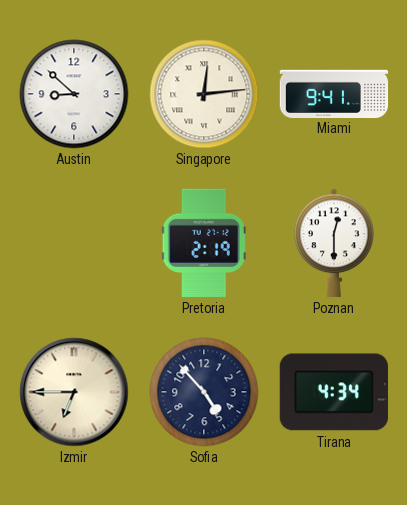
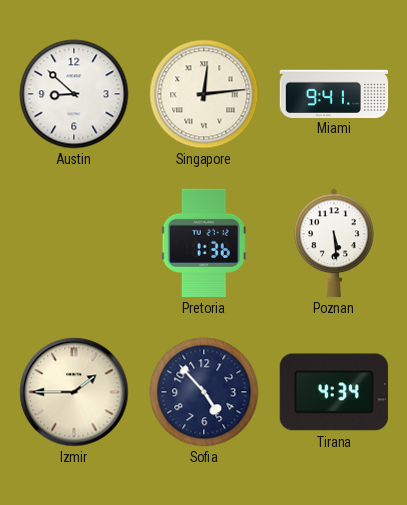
Pretoria: 2:19 -> 1:36 (204, 243)
Poznan: 12:30 -> 5:29 (334, 243)
Izmir: 6:45 -> 1:45 (74, 392)
